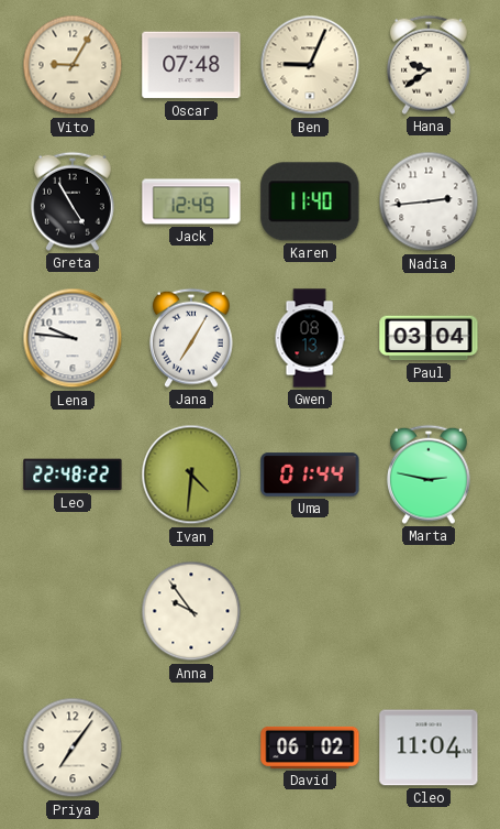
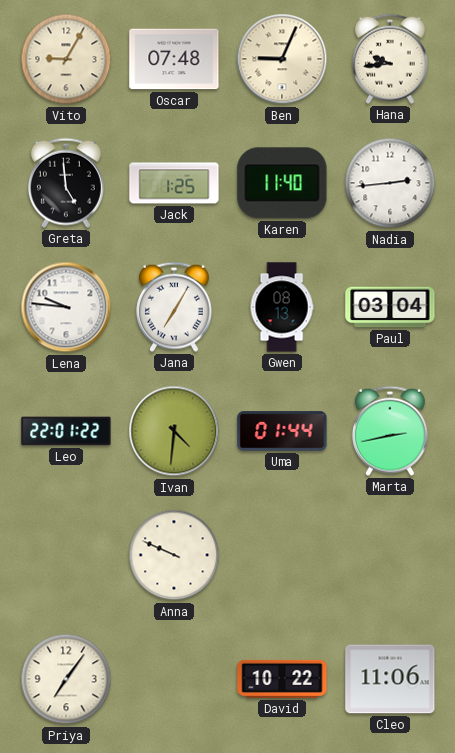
Hana: 9:39 -> 9:44 (390, 59)
Greta: 4:55 -> 4:59 (66, 183)
Jack: 12:49 -> 1:25 (174, 183)
Leo: 22:48 -> 22:01 (66, 431)
Marta: 2:47 -> 2:43 (390, 431)
Anna: 9:54 -> 9:49 (174, 555)
David: 06:02 -> 10:22 (282, 679)
Cleo: 11:04 -> 11:06 (390, 679)
